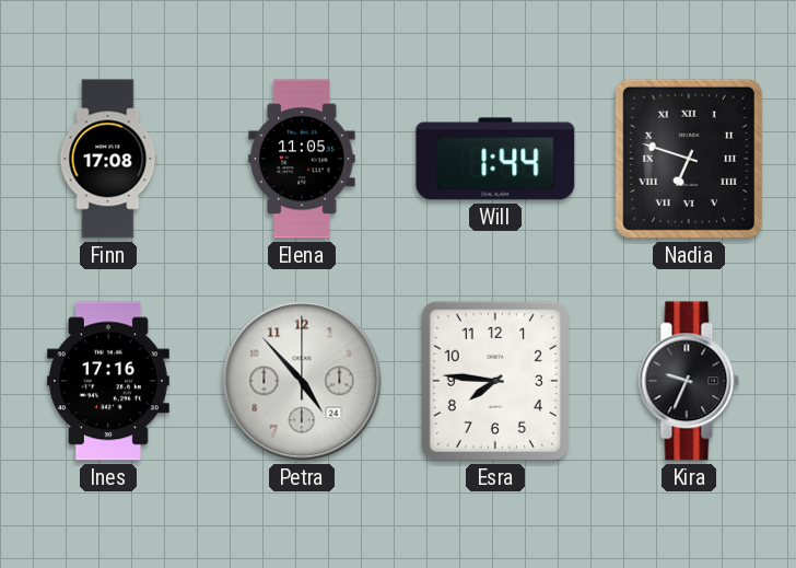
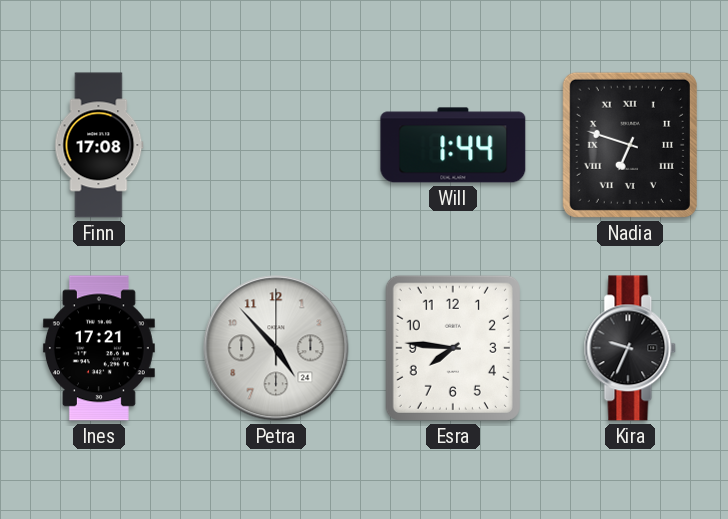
Elena: 11:05 -> none (302, 159)
Ines: 17:16 -> 17:21 (99, 348)
